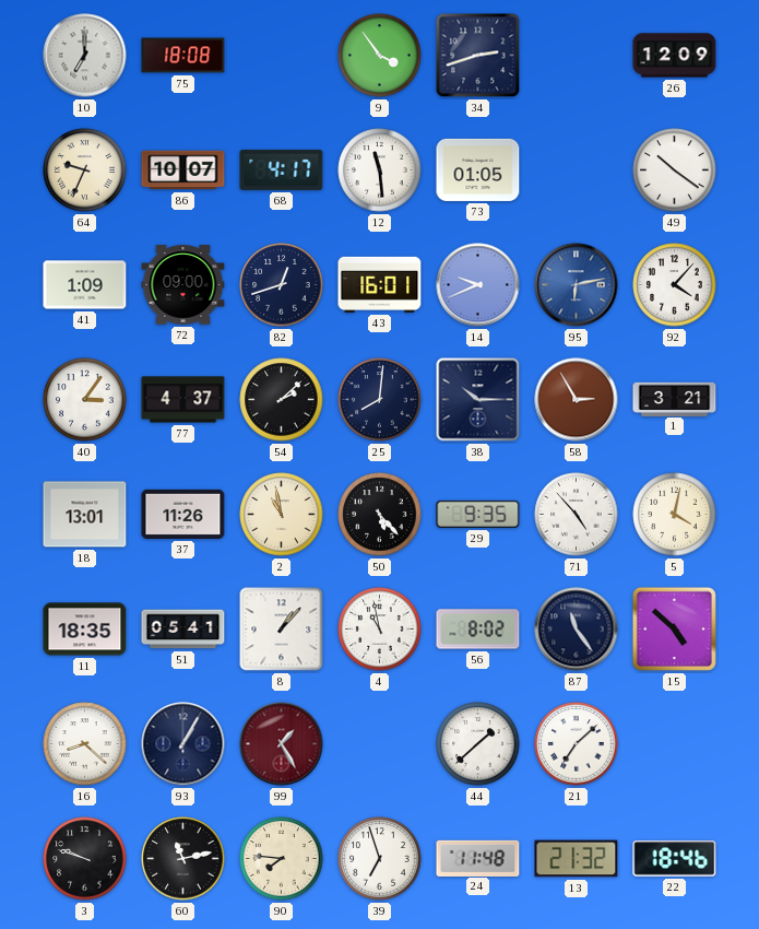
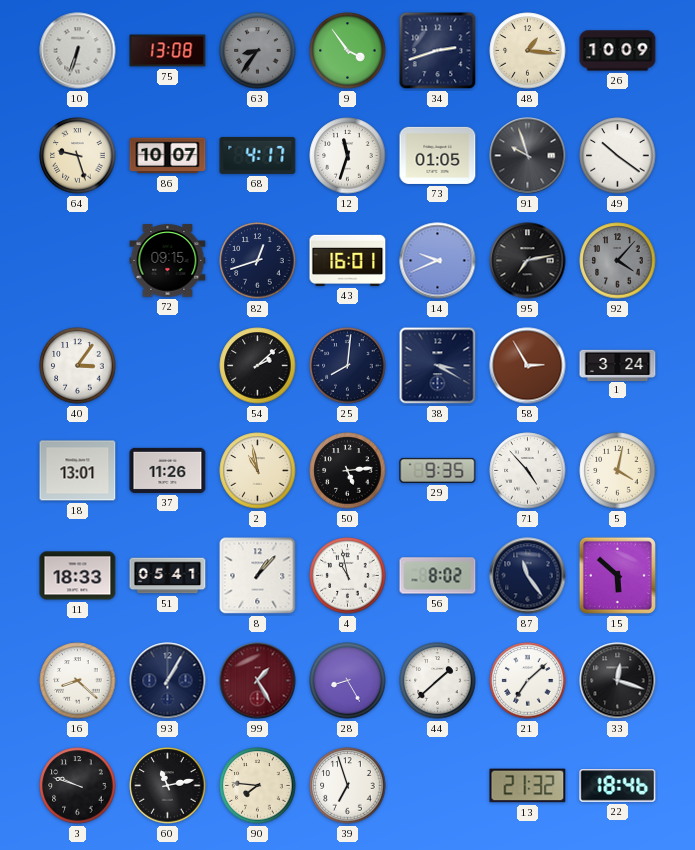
10: 7:00 -> 6:33 (78, 51)
75: 18:08 -> 13:08 (168, 51)
63: none -> 8:36 (258, 51)
48: none -> 1:16 (528, 51)
26: 12:09 -> 10:09 (618, 51)
64: 9:34 -> 9:27 (78, 156)
12: 11:29 -> 11:33 (348, 156)
91: none -> 9:57 (528, 156)
41: 1:09 -> none (85, 285)
72: 09:00 -> 09:15 (168, 261)
95: 6:13 -> 7:13 (528, 261)
95 dial: blue -> black (528, 261)
92 dial: white -> grey (618, 261)
77: 4:37 -> none (183, 400)
38: 10:15 -> 3:20 (438, 366)
1: 3:21 -> 3:24 (618, 365)
50: 5:23 -> 5:14 (348, 471)
11: 18:35 -> 18:33 (78, 576)
15: 4:52 -> 5:52 (617, 575)
28: none -> 8:25 (348, 681)
33: none -> 12:18 (618, 681)
24: 11:48 -> none (478, 858)
